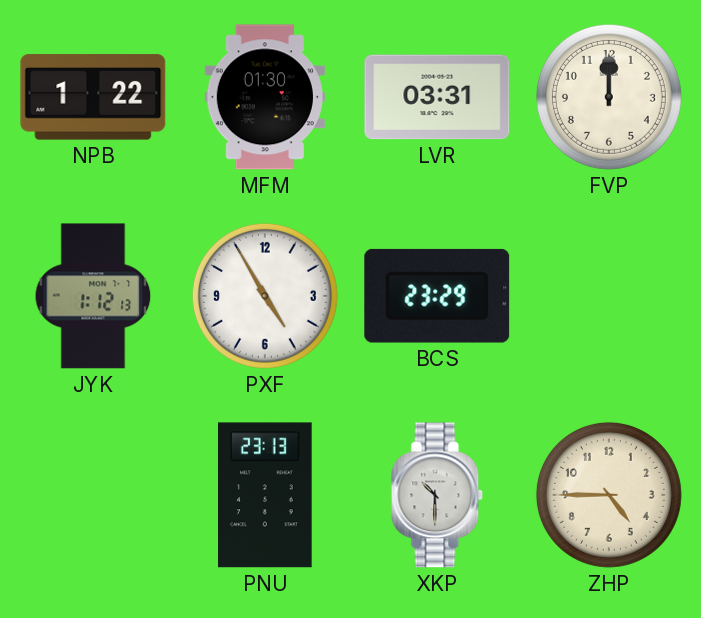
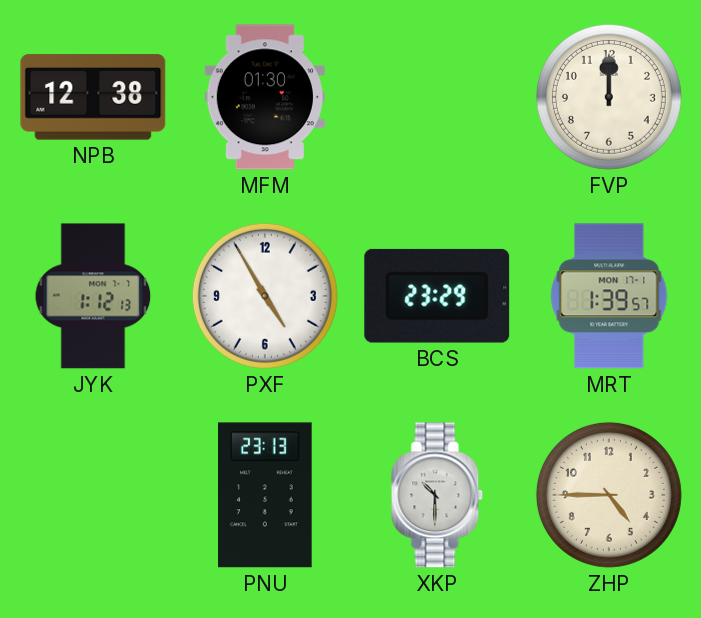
NPB: 1:22 -> 12:38 (93, 97)
LVR: 03:31 -> none (437, 97)
MRT: none -> 1:39 (609, 296)
